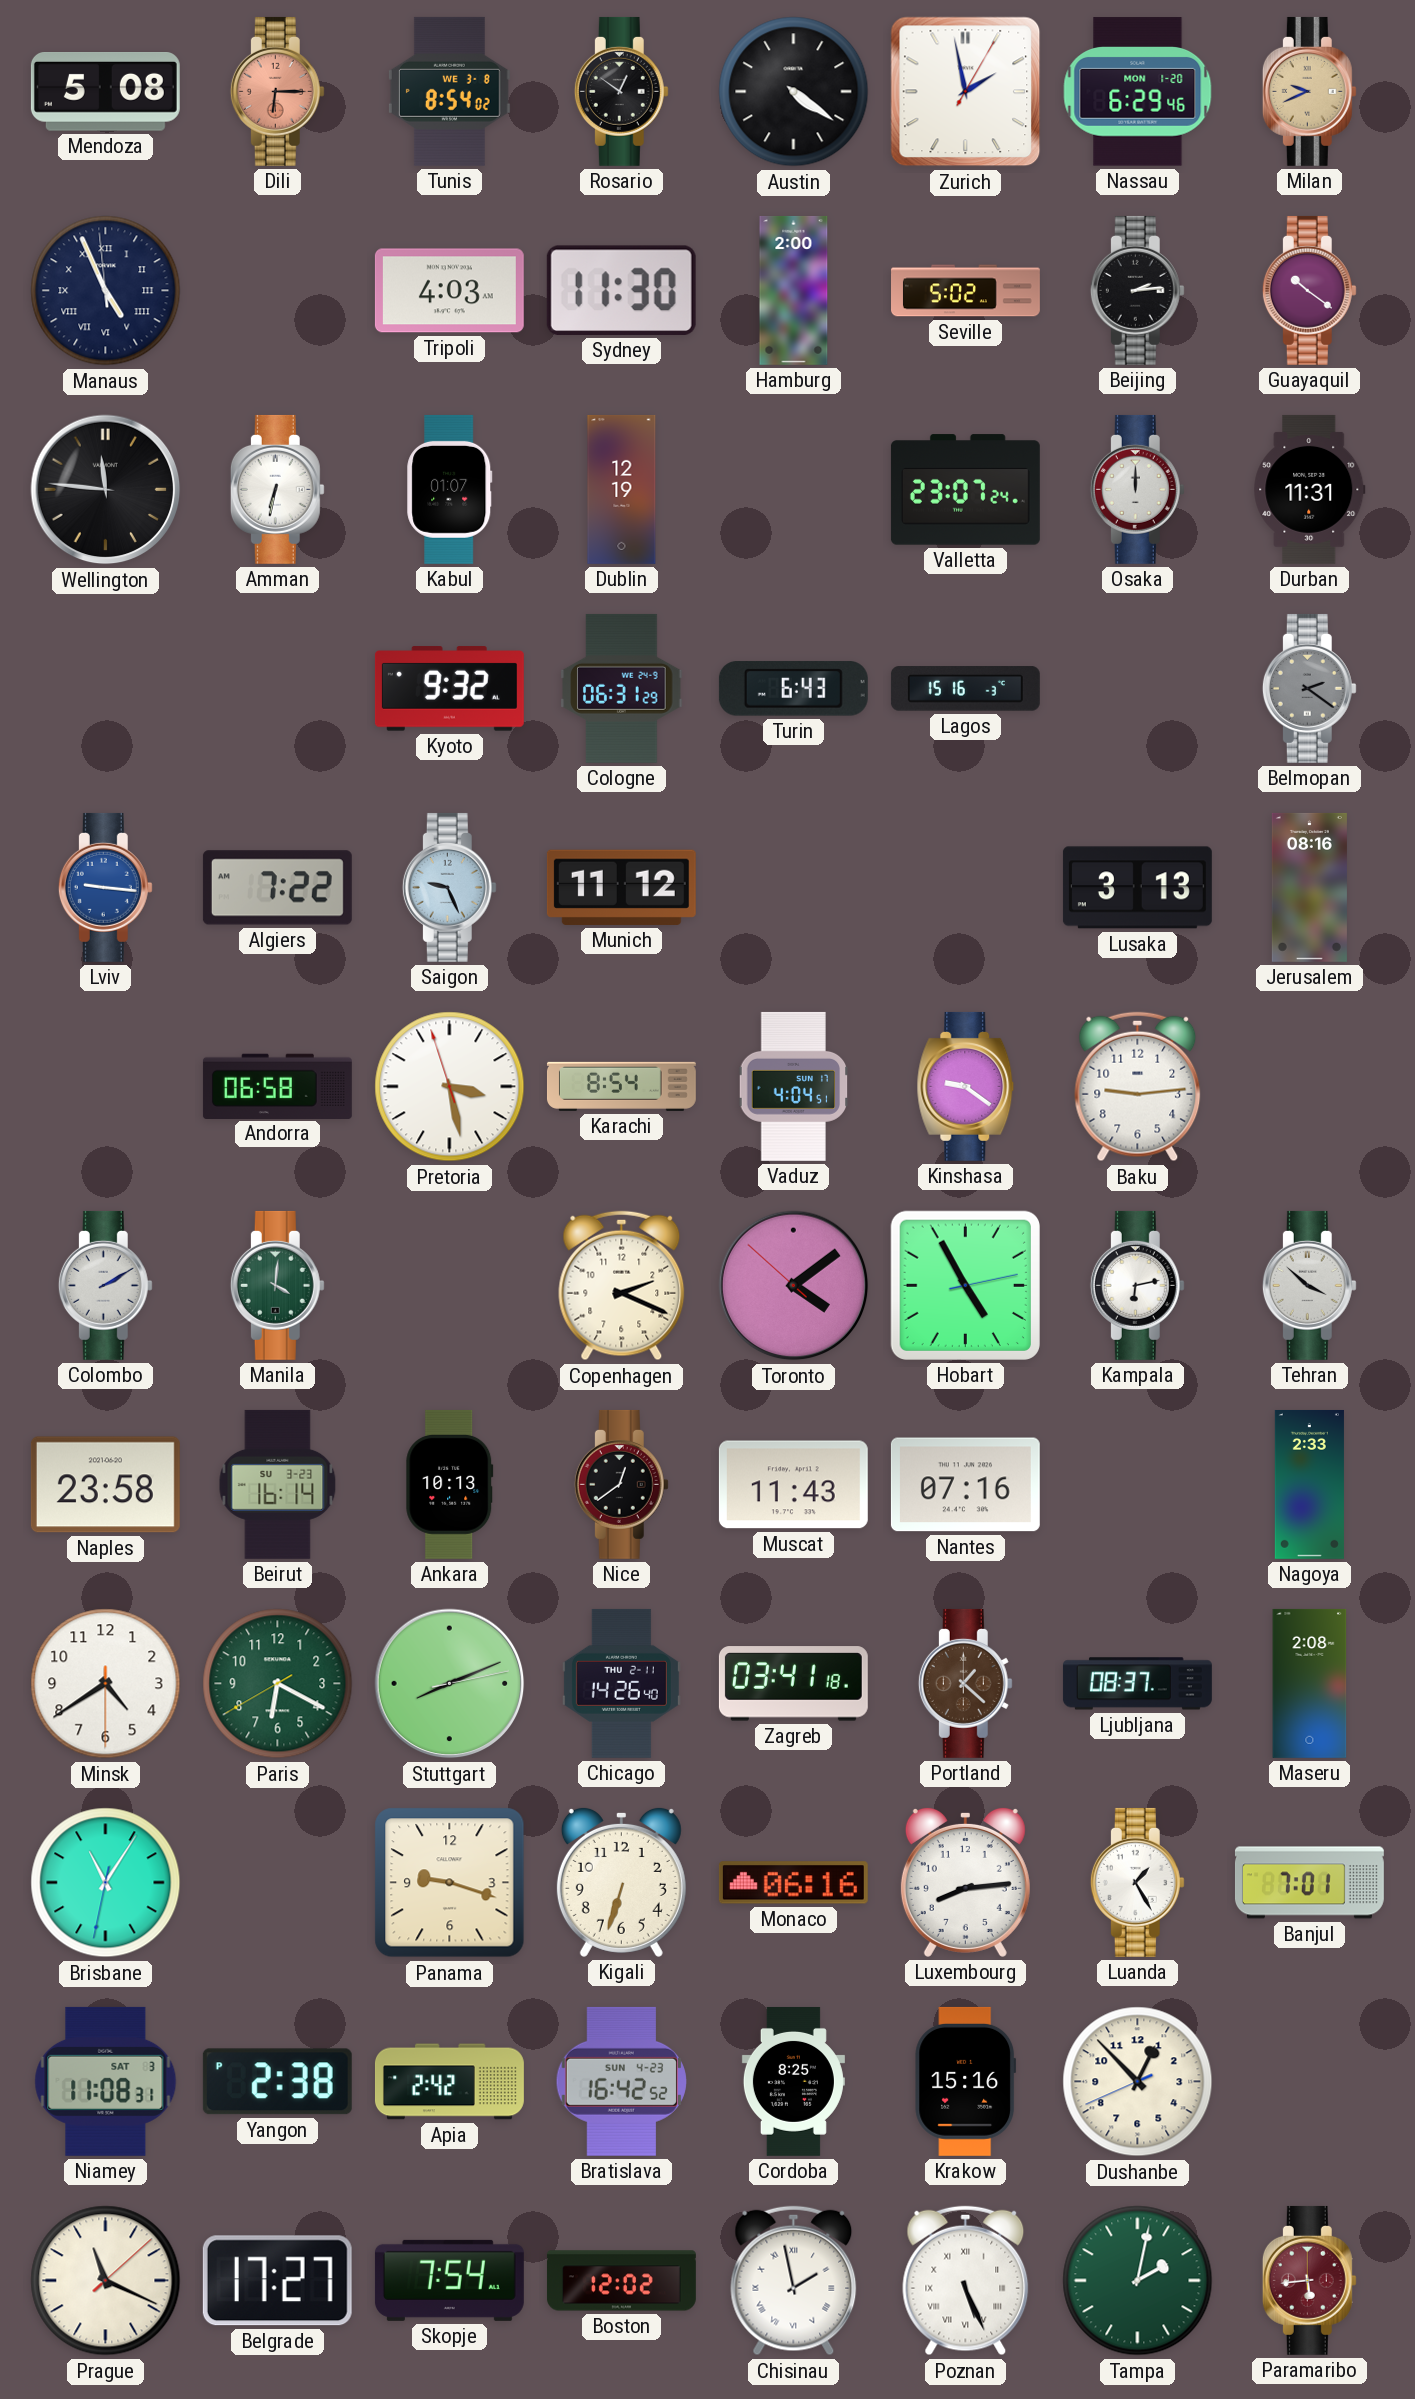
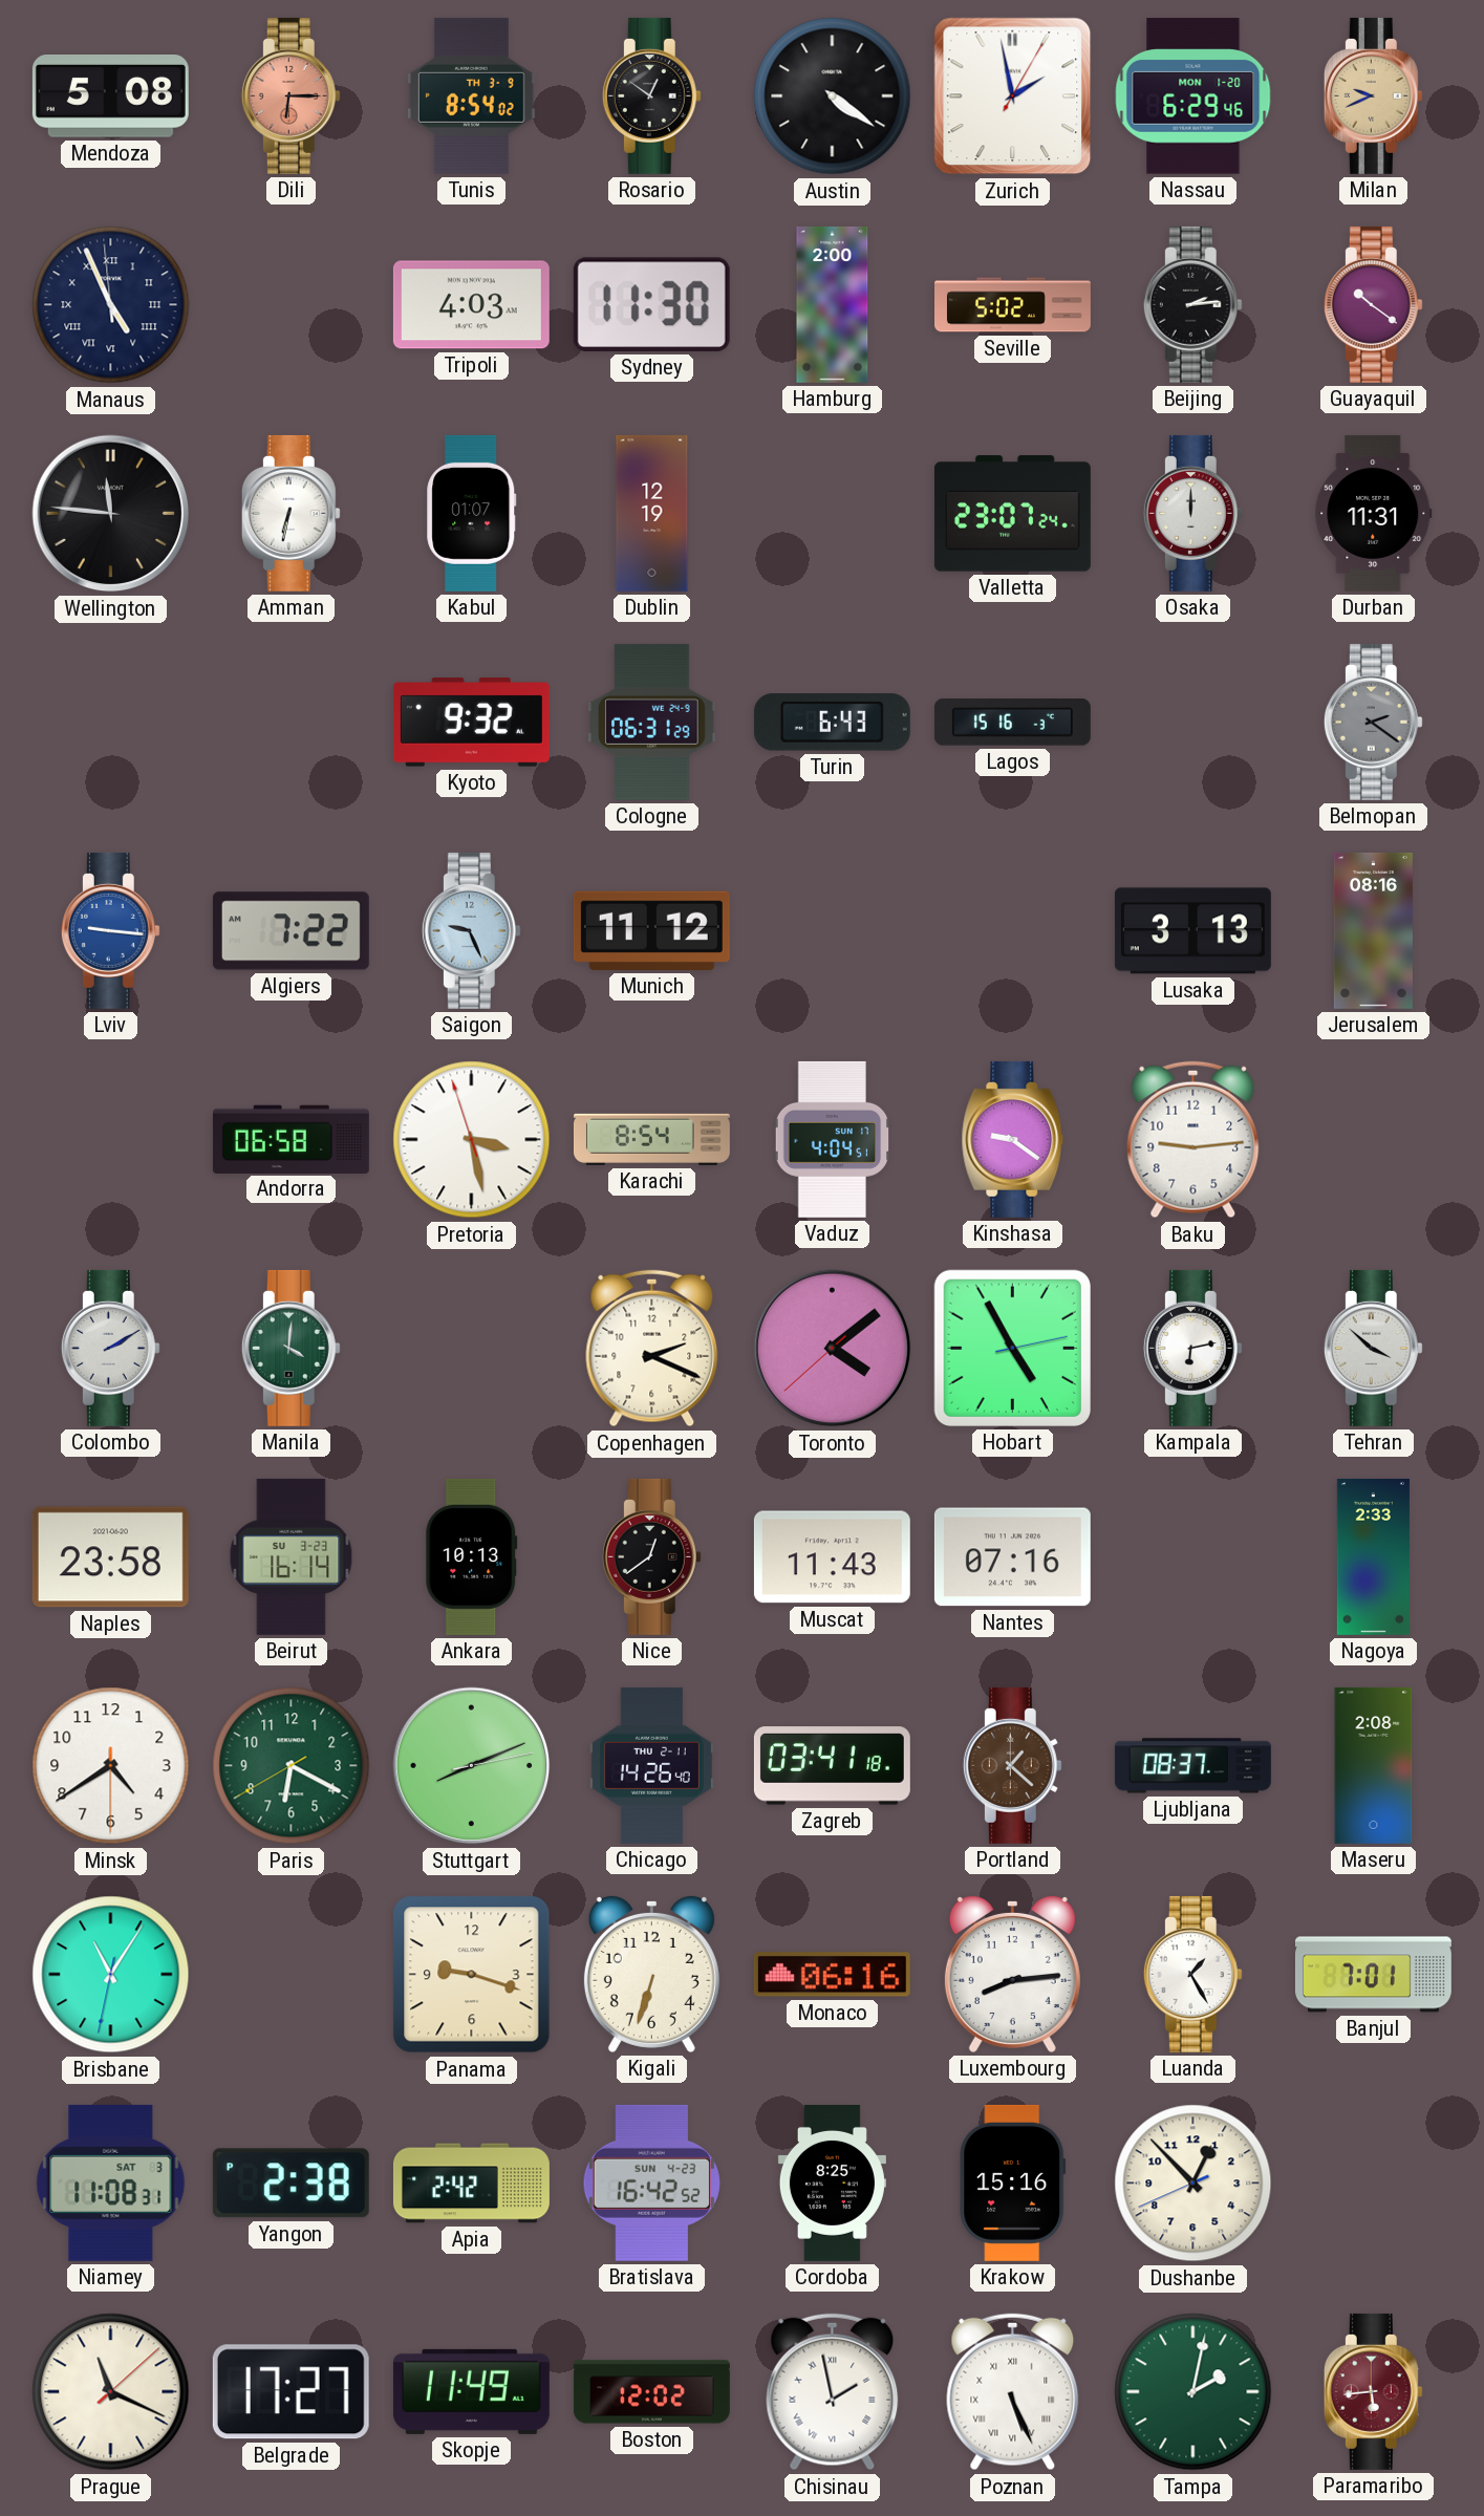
Tunis date: WE 3-8 -> TH 3-9 (471, 95)
Toronto: 4:08:52 -> 4:08:38 (833, 1349)
Skopje: 7:54 -> 11:49 (471, 2391)
